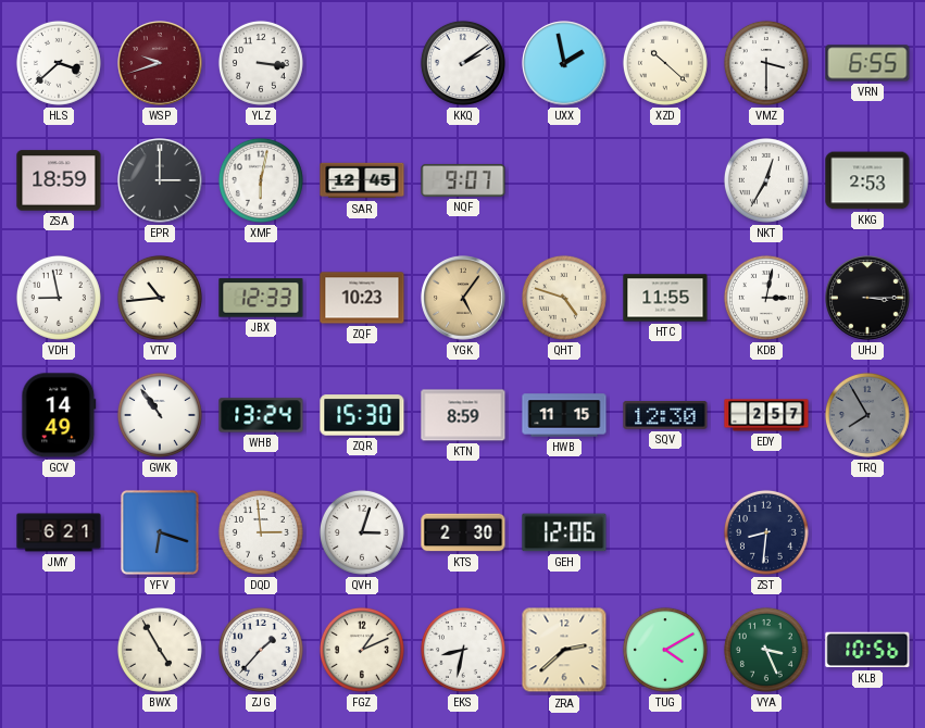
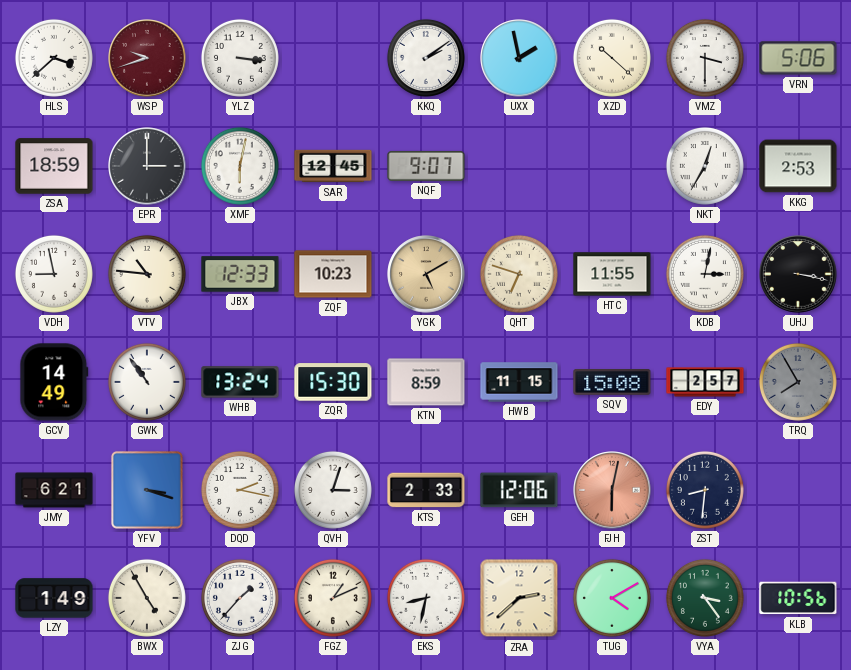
VRN: 6:55 -> 5:06 (798, 58)
VTV: 10:44 -> 10:46 (147, 274)
YGK: 5:06 -> 5:10 (426, 274)
QHT: 4:48 -> 6:48 (519, 274)
UHJ: 3:15 -> 3:17 (798, 274)
SQV: 12:30 -> 15:08 (612, 383)
YFV: 6:18 -> 3:18 (147, 490)
DQD: 2:59 -> 2:17 (240, 490)
KTS: 2:30 -> 2:33 (426, 490)
FJH: none -> 6:02 (612, 490)
LZY: none -> 1:49 (54, 598)
VYA: 3:26 -> 3:24 (705, 598)
